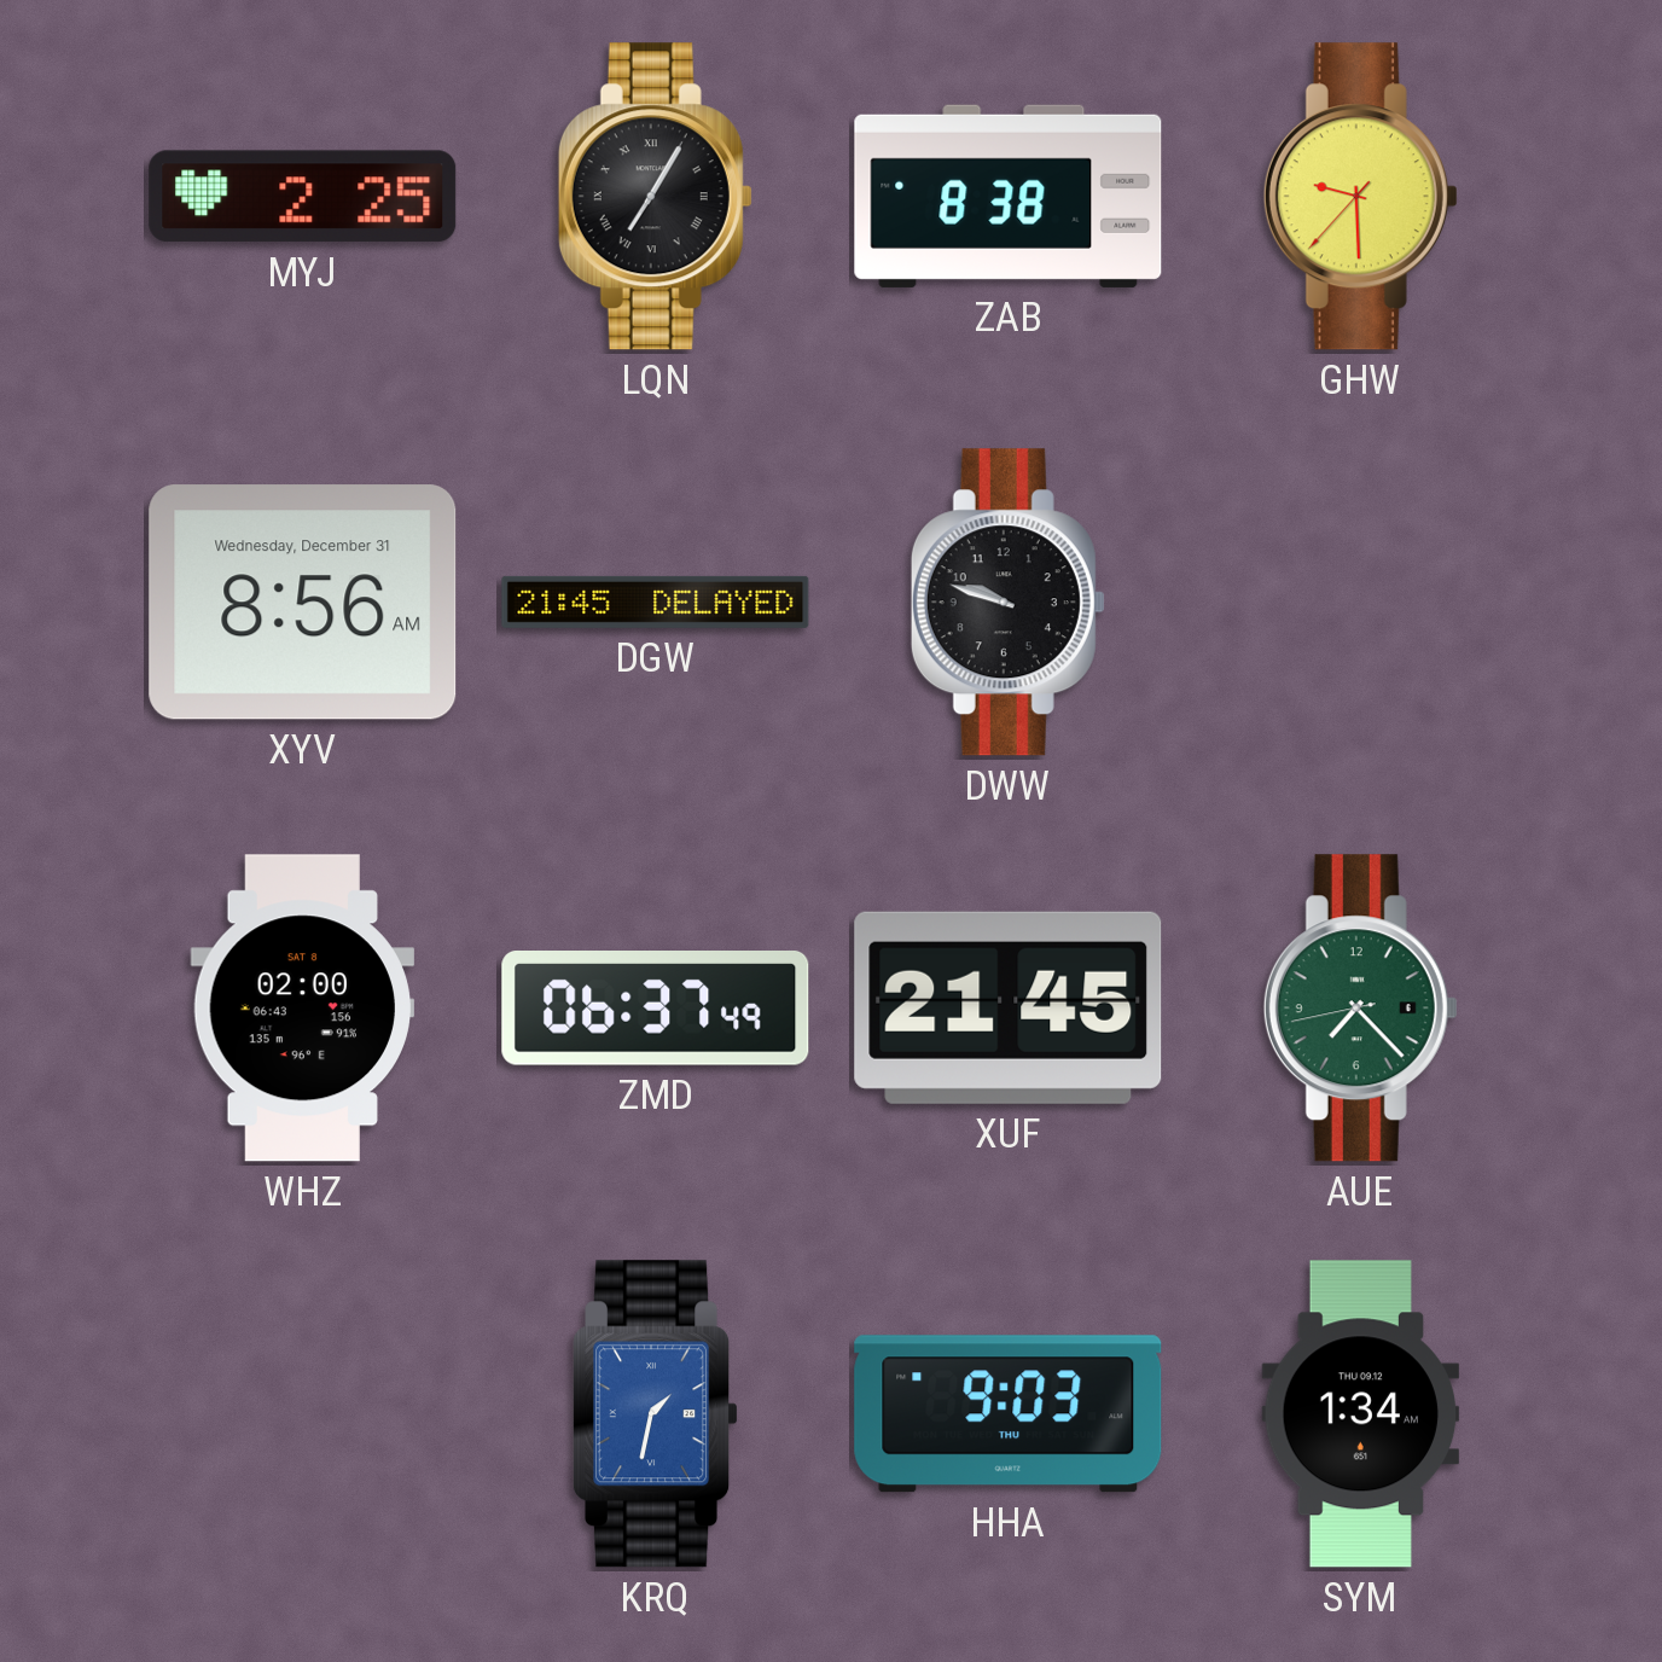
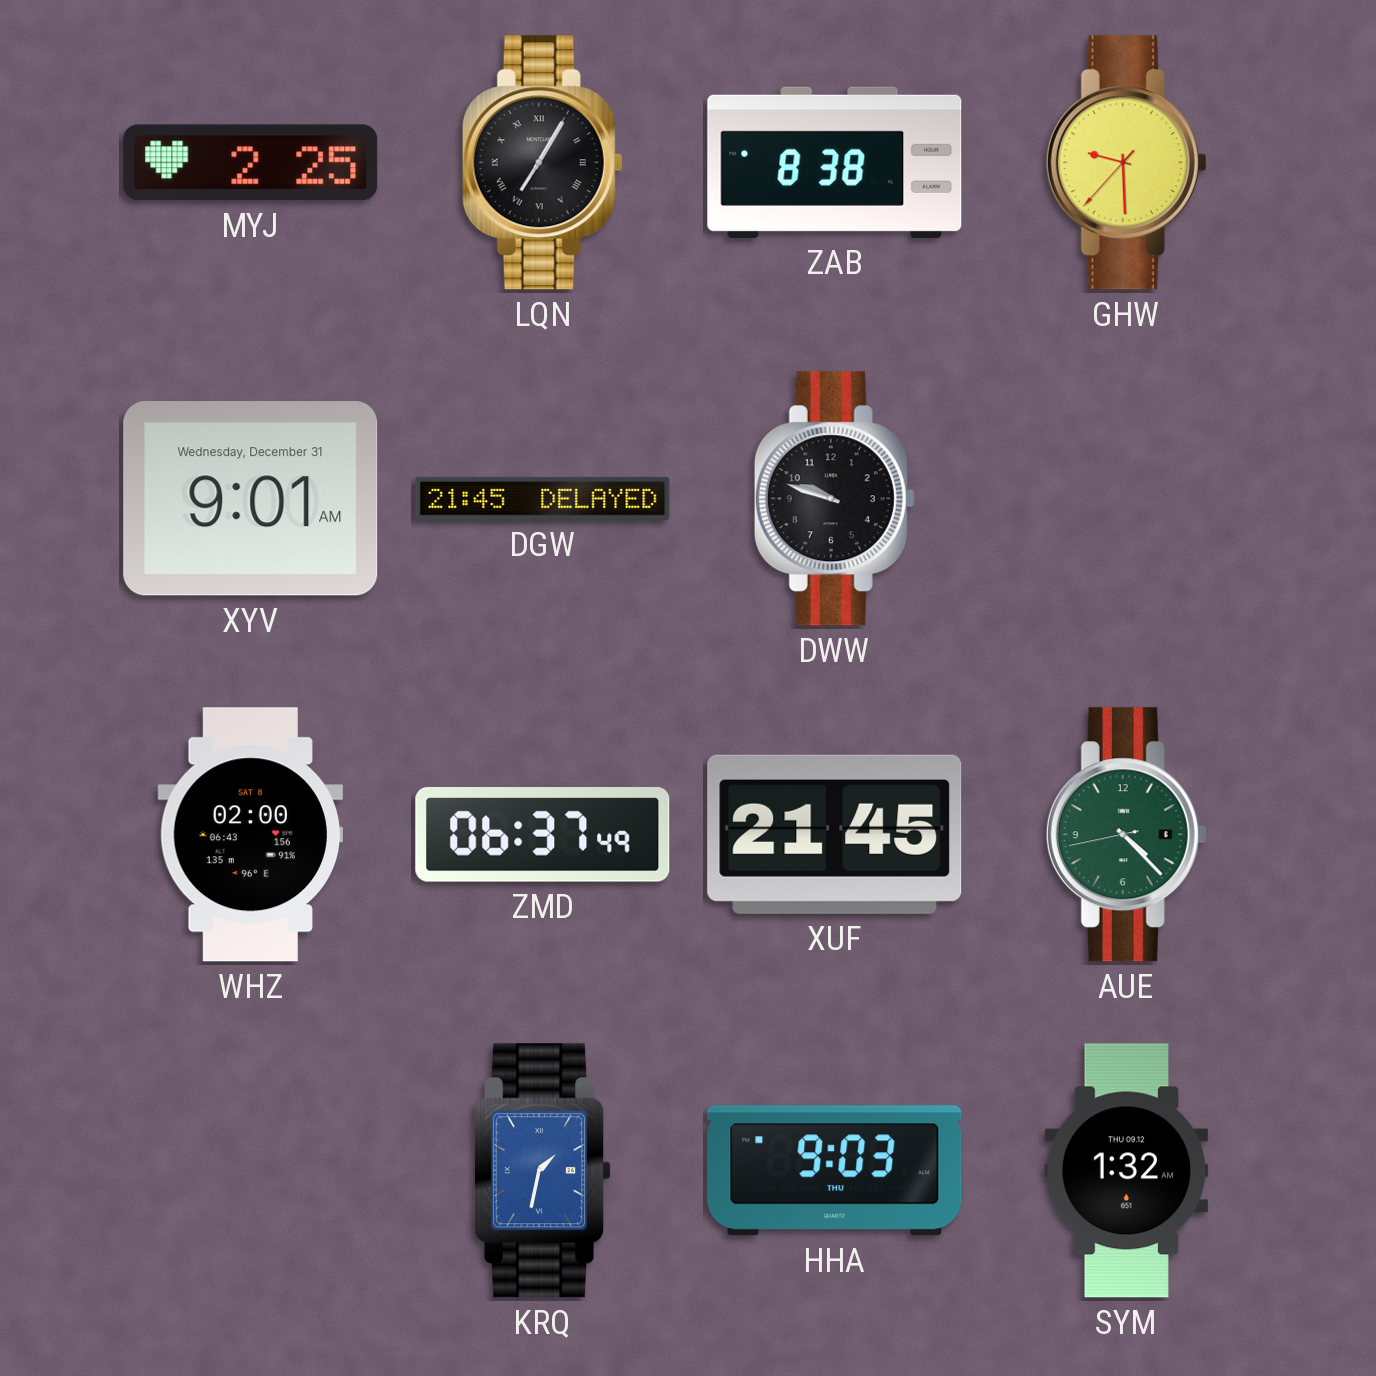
XYV: 8:56 -> 9:01 (251, 499)
AUE: 7:22 -> 4:22 (1126, 835)
SYM: 1:34 -> 1:32 (1127, 1171)
